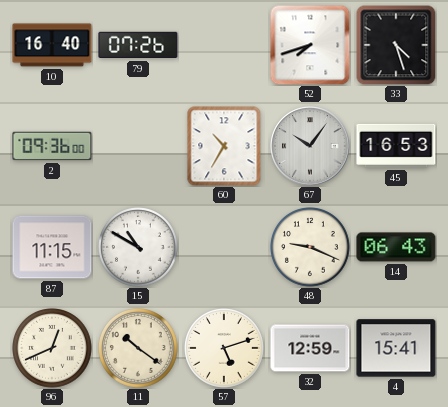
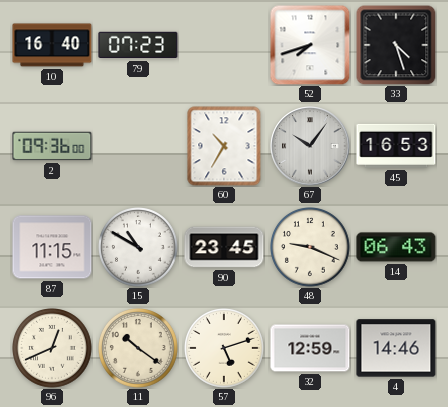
79: 07:26 -> 07:23 (138, 45)
90: none -> 23:45 (224, 247)
4: 15:41 -> 14:46 (396, 348)
